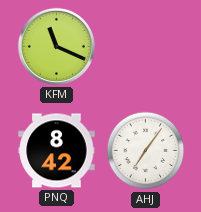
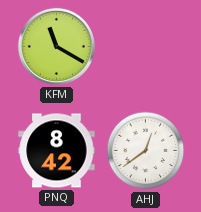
KFM: 11:19 -> 11:20 (56, 46)
AHJ: 7:06 -> 12:39 (146, 151)
